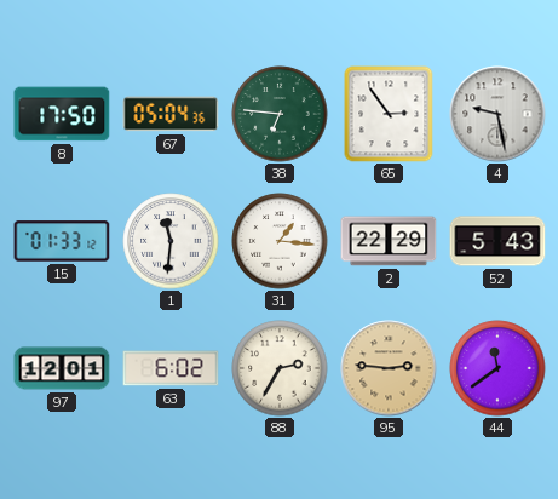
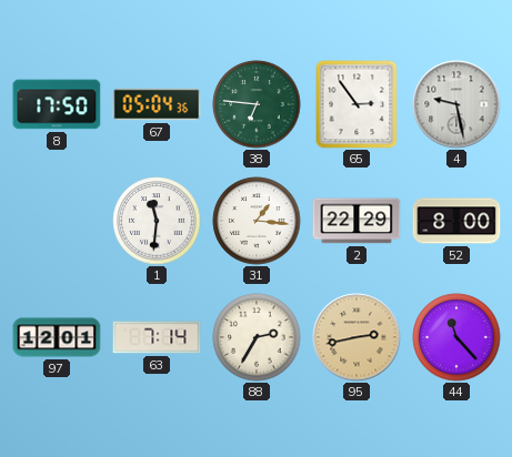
15: 01:33 -> none (62, 241)
52: 5:43 -> 8:00 (456, 221)
63: 6:02 -> 7:14 (157, 337)
95: 2:46 -> 2:43 (357, 337)
44: 11:39 -> 11:23 (456, 337)
